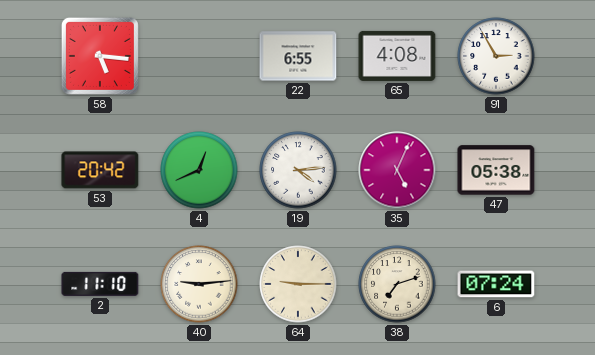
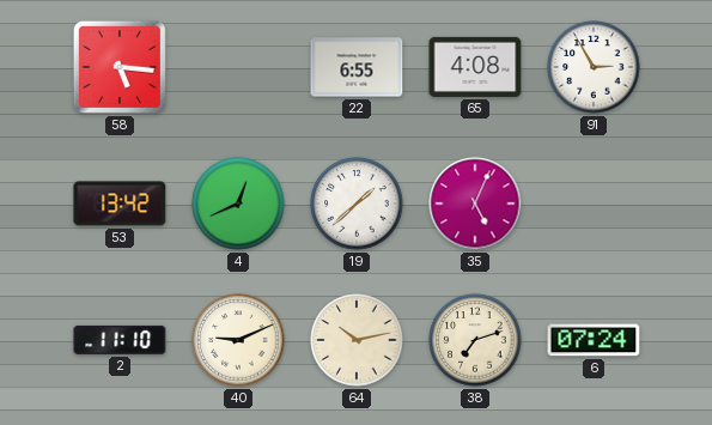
53: 20:42 -> 13:42 (120, 204)
19: 4:14 -> 1:38 (357, 204)
47: 05:38 -> none (496, 170)
40: 9:14 -> 9:11 (238, 340)
64: 9:15 -> 10:13 (357, 340)
